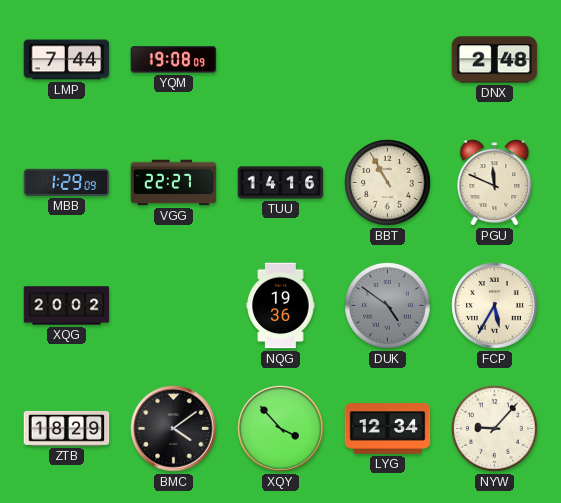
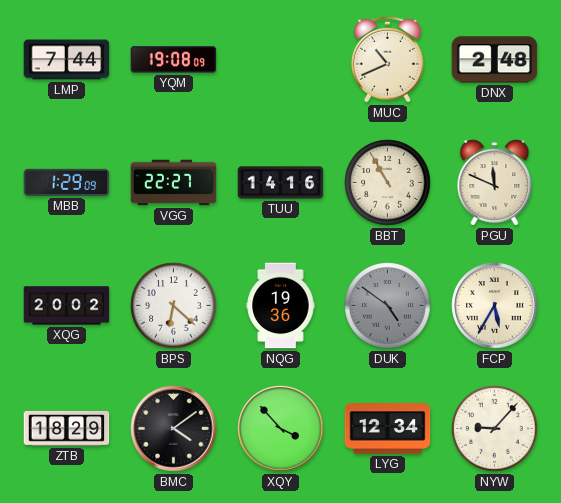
MUC: none -> 10:41 (387, 59)
BPS: none -> 6:22 (174, 306)
